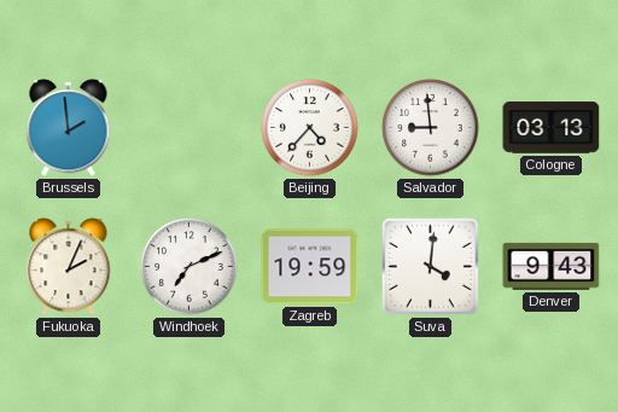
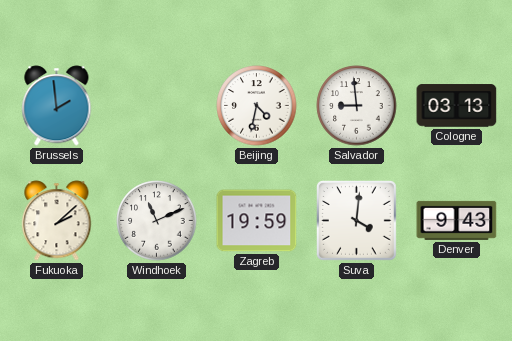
Beijing: 4:37 -> 4:32 (257, 106)
Fukuoka: 2:04 -> 2:08 (57, 221)
Windhoek: 7:11 -> 11:11 (157, 221)
